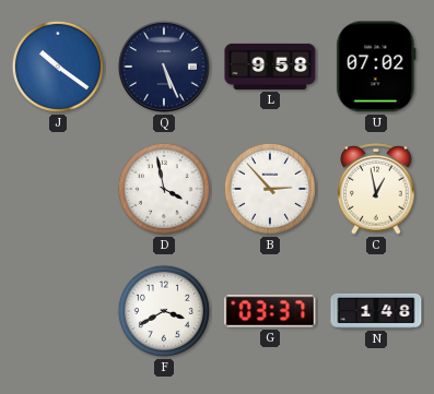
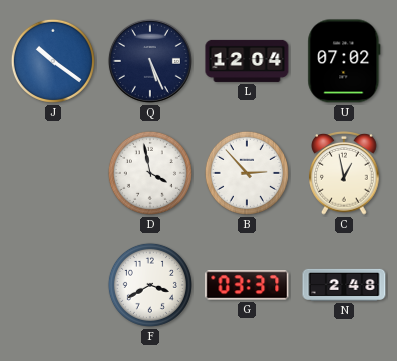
L: 9:58 -> 12:04 (247, 61)
N: 1:48 -> 2:48 (344, 285)
